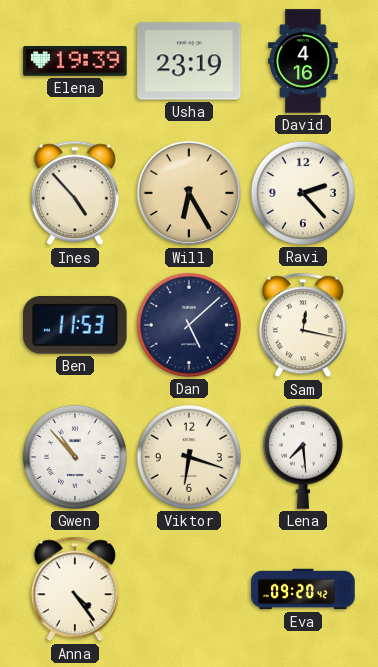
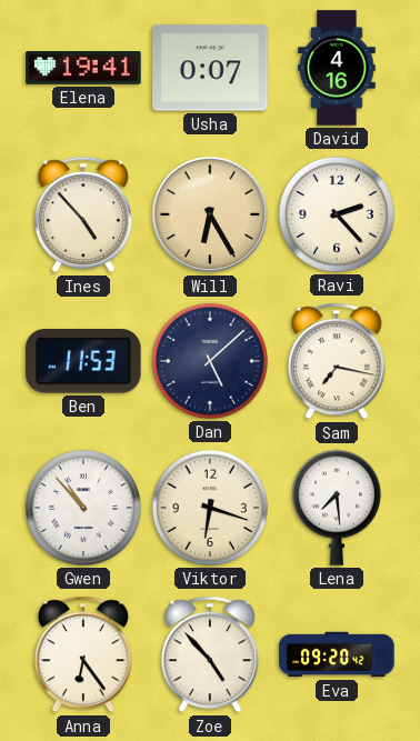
Elena: 19:39 -> 19:41 (83, 68)
Usha: 23:19 -> 0:07 (210, 68)
Sam: 12:17 -> 7:17 (337, 361)
Anna: 4:24 -> 6:24 (83, 654)
Zoe: none -> 4:53 (210, 654)
